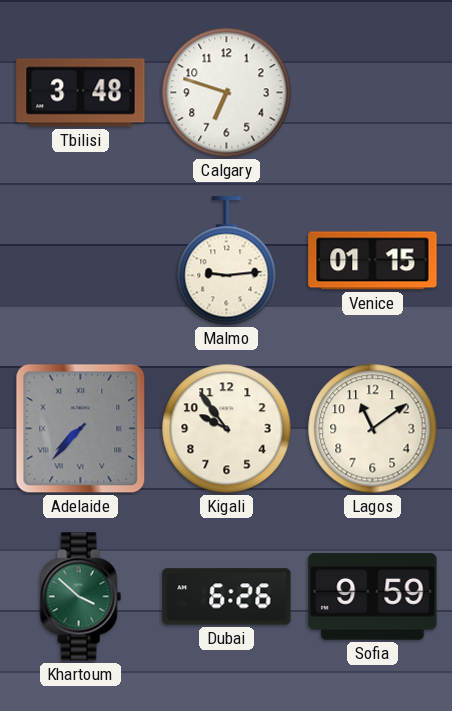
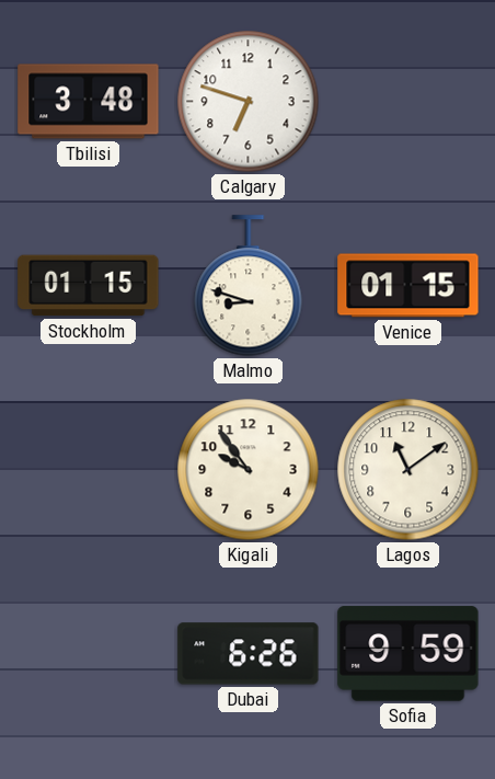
Stockholm: none -> 01:15 (89, 286)
Malmo: 9:14 -> 8:48 (249, 286)
Adelaide: 7:37 -> none (81, 429)
Khartoum: 3:52 -> none (80, 597)
